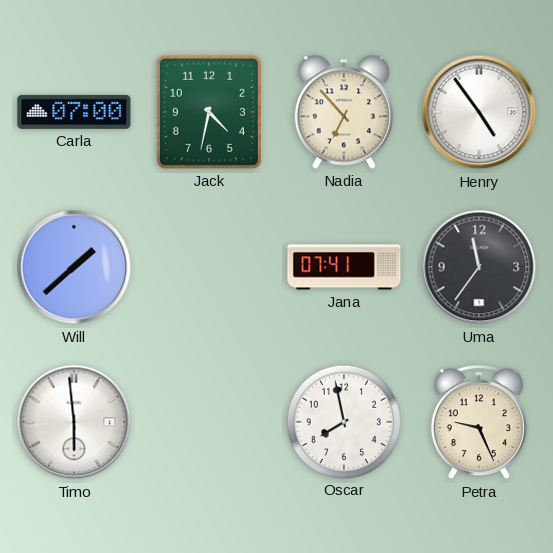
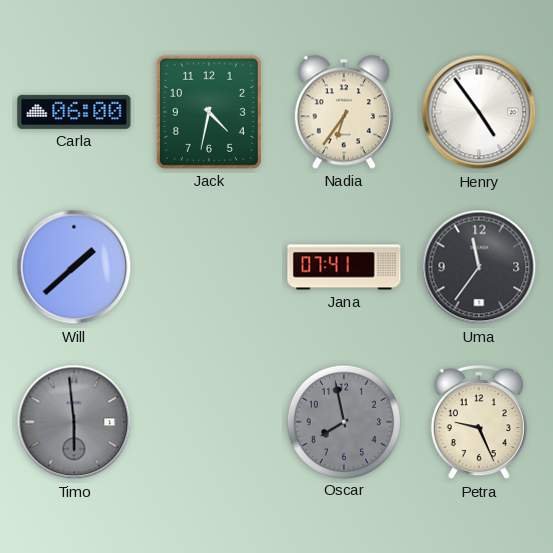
Carla: 07:00 -> 06:00 (74, 112)
Nadia: 6:53 -> 6:36 (344, 112)
Timo dial: white -> grey (74, 422)
Oscar dial: white -> grey (343, 421)
